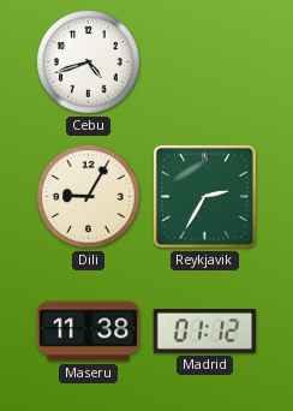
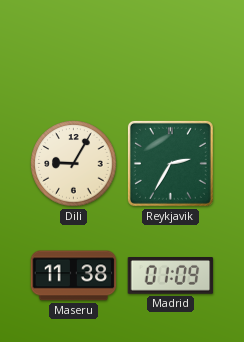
Cebu: 4:42 -> none (89, 62)
Madrid: 01:12 -> 01:09 (171, 276)
